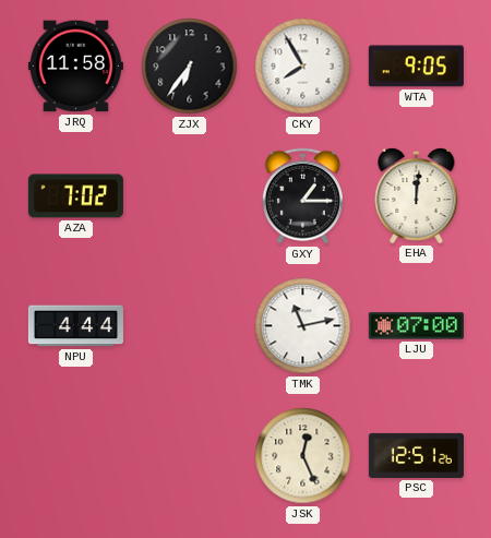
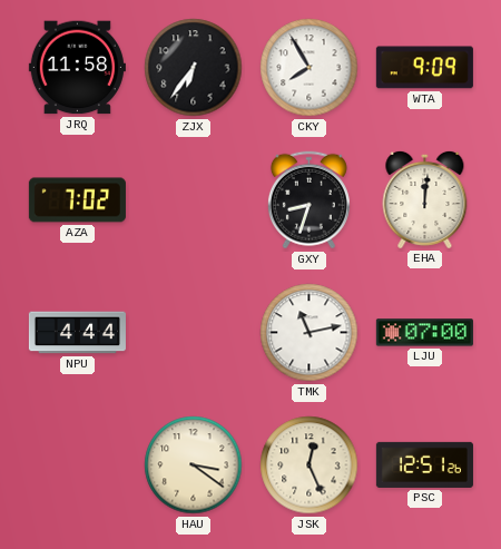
WTA: 9:05 -> 9:09 (424, 68)
GXY: 1:15 -> 8:33 (308, 200)
HAU: none -> 3:21 (194, 465)
